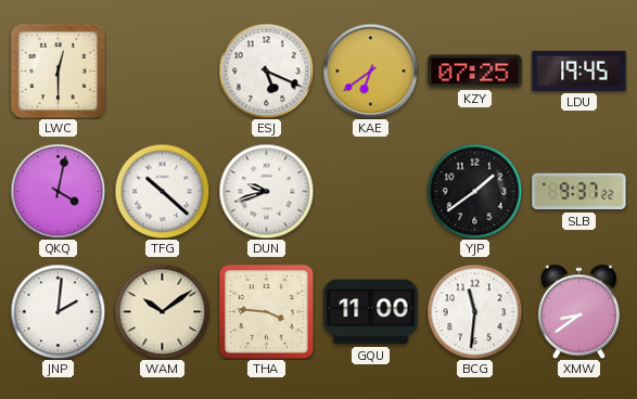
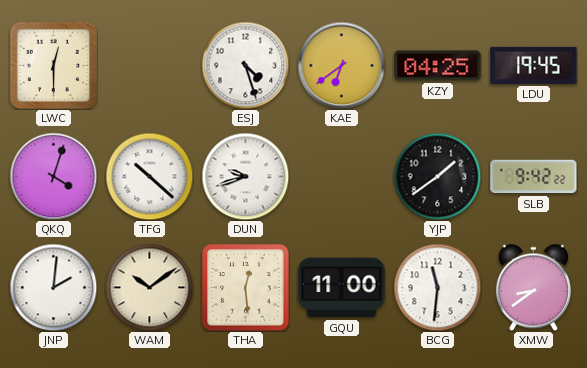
ESJ: 5:19 -> 4:27 (245, 65)
KZY: 07:25 -> 04:25 (438, 66)
QKQ: 4:02 -> 4:03 (53, 176)
SLB: 9:37 -> 9:42 (534, 177)
THA: 3:46 -> 12:29 (246, 288)
